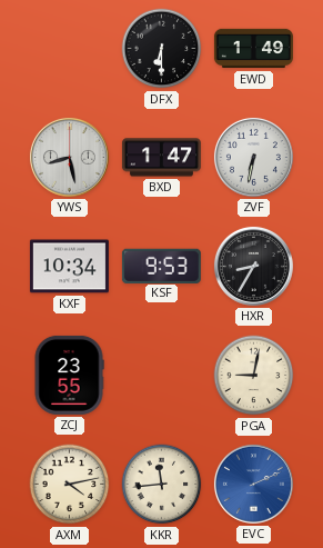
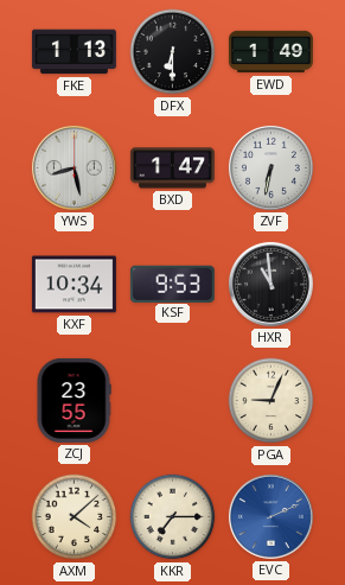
FKE: none -> 1:13 (74, 52)
HXR: 8:35 -> 10:59 (270, 284)
PGA: 9:02 -> 9:04 (271, 401)
AXM: 4:13 -> 4:08 (75, 517)
KKR: 11:44 -> 7:15 (173, 517)
